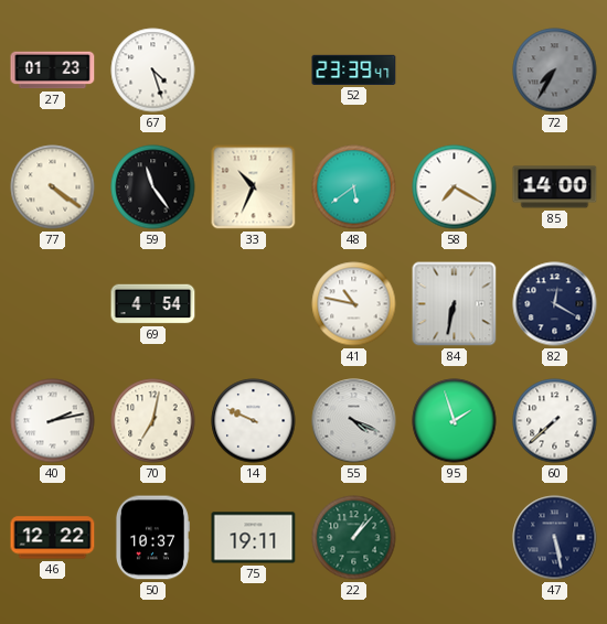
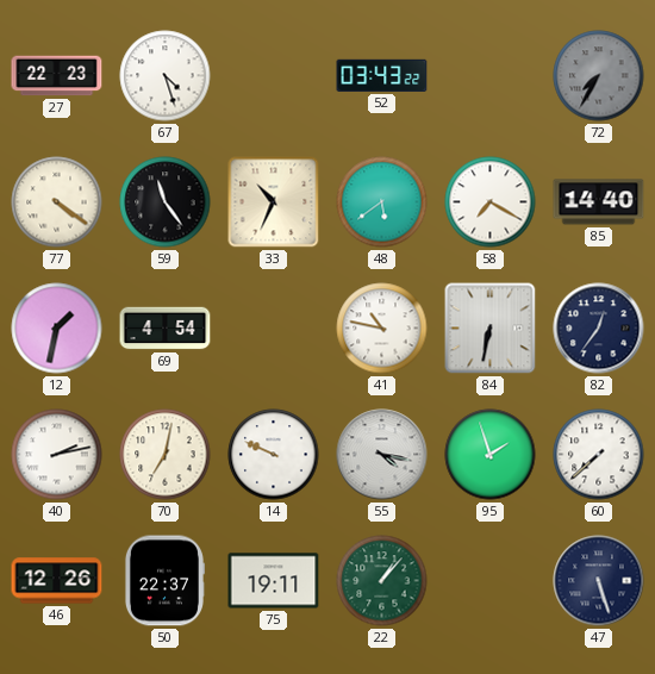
27: 01:23 -> 22:23 (57, 76)
52: 23:39 -> 03:43 (382, 75)
85: 14:00 -> 14:40 (599, 202)
12: none -> 1:32 (57, 329)
82: 12:20 -> 12:36 (599, 329)
55: 4:19 -> 4:17 (382, 455)
46: 12:22 -> 12:26 (57, 581)
50: 10:37 -> 22:37 (164, 581)
47: 5:28 -> 5:27 (599, 581)
